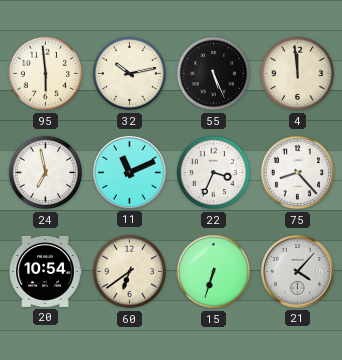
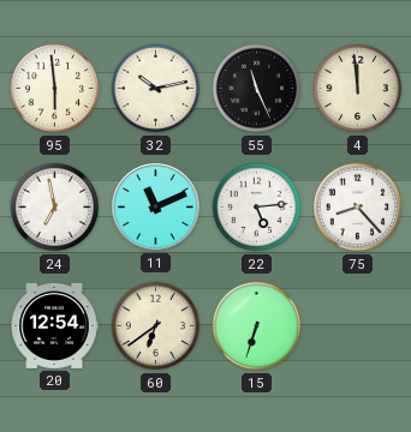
55: 5:26 -> 11:26 (257, 89)
22: 3:34 -> 5:14 (257, 208)
20: 10:54 -> 12:54 (54, 325)
21: 4:07 -> none (297, 271)
